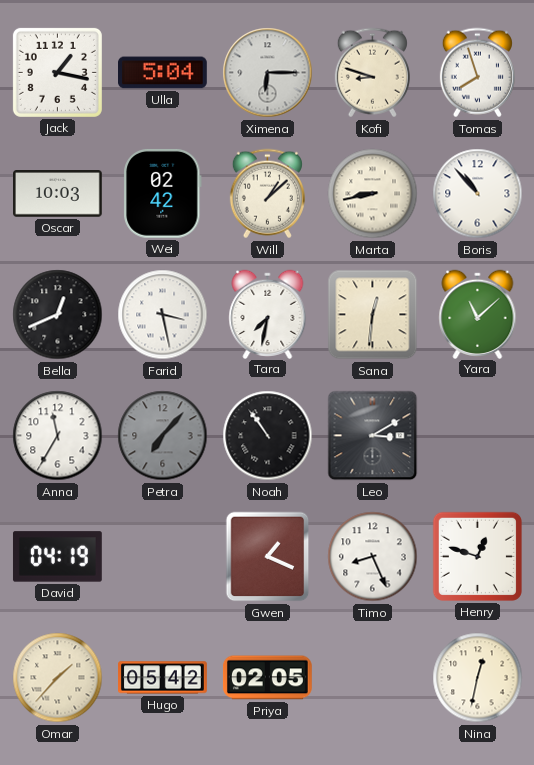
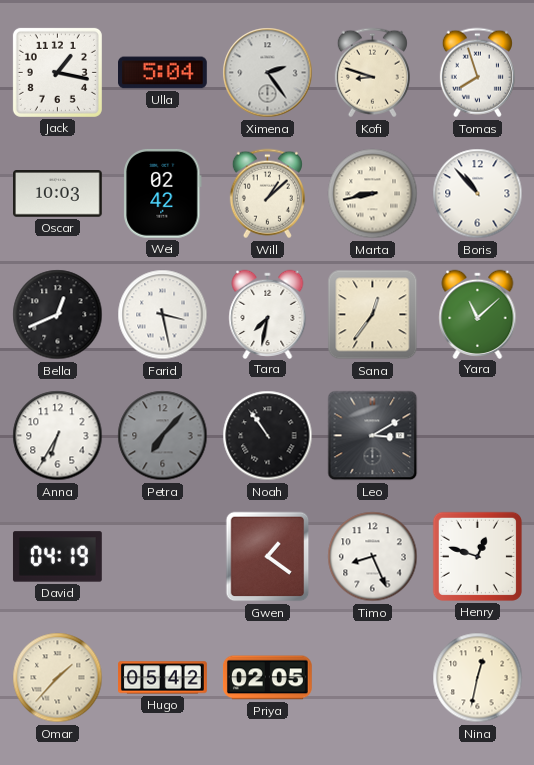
Ximena: 6:15 -> 2:24 (268, 73)
Sana: 12:31 -> 12:36 (373, 315)
Anna: 11:35 -> 6:35 (58, 436)
Gwen: 1:19 -> 1:21 (268, 557)
